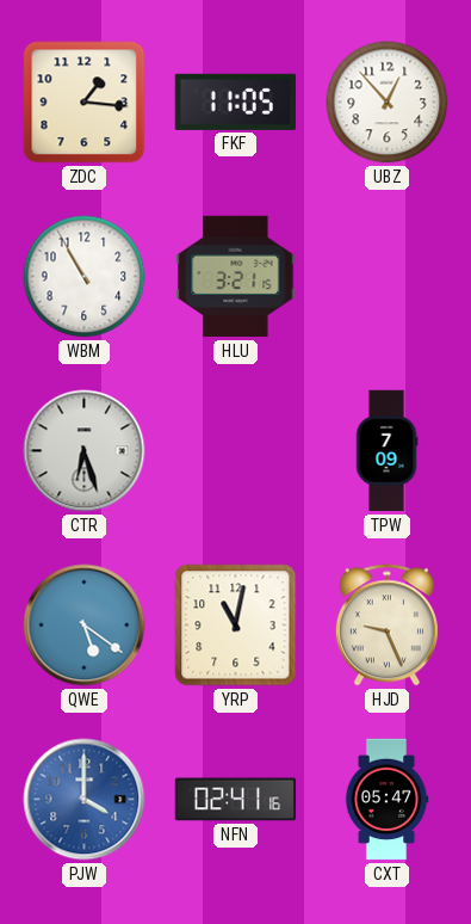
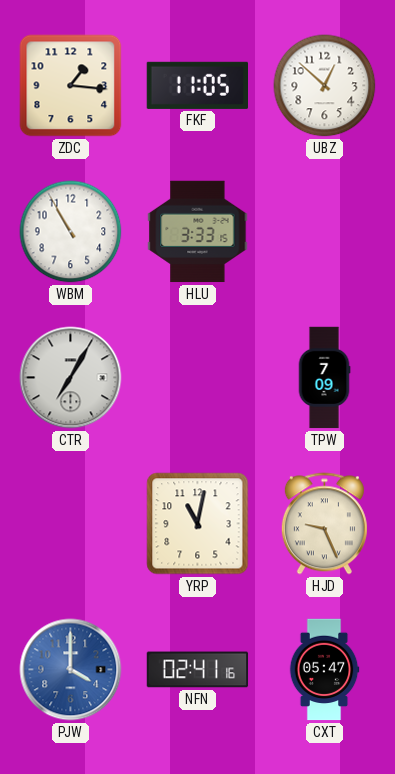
UBZ: 12:53 -> 12:52 (325, 86)
HLU: 3:21 -> 3:33 (198, 232)
CTR: 6:27 -> 7:05 (71, 378)
QWE: 5:21 -> none (85, 626)
